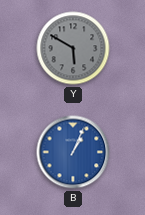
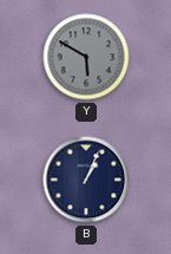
B dial: blue -> navy (86, 180)
